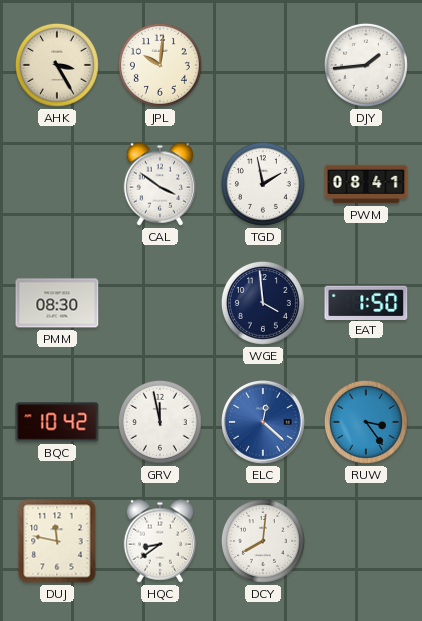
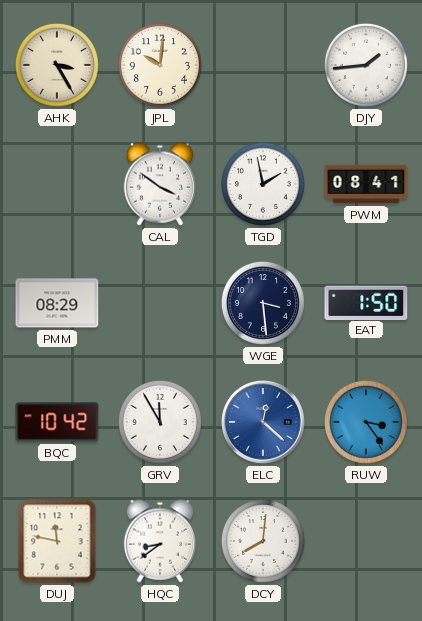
PMM: 08:30 -> 08:29 (57, 303)
WGE: 3:59 -> 3:29 (263, 303)
GRV: 11:58 -> 11:55 (160, 422)
